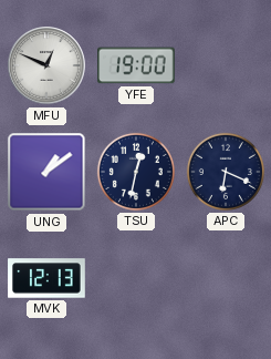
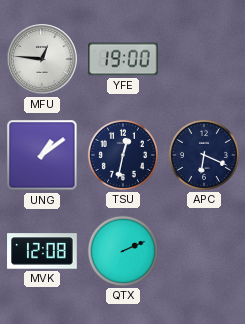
MFU: 12:49 -> 12:46 (42, 59)
MVK: 12:13 -> 12:08 (42, 251)
QTX: none -> 2:11 (123, 251)
